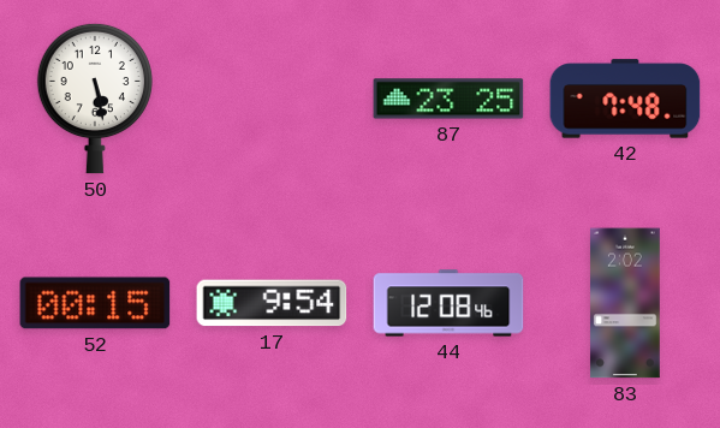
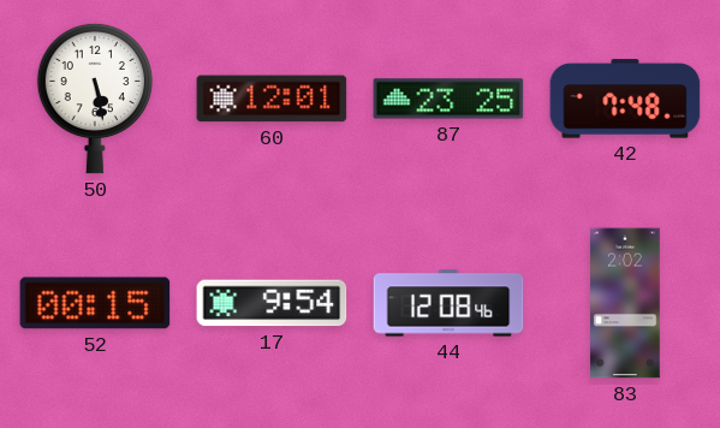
60: none -> 12:01 (272, 99)
